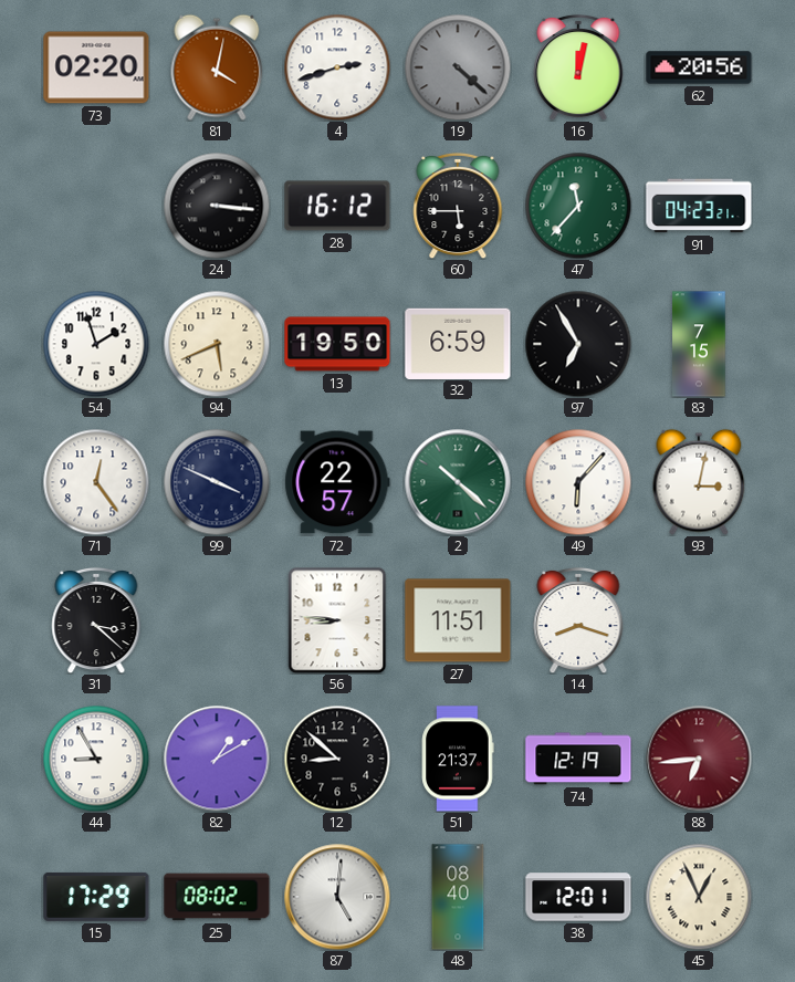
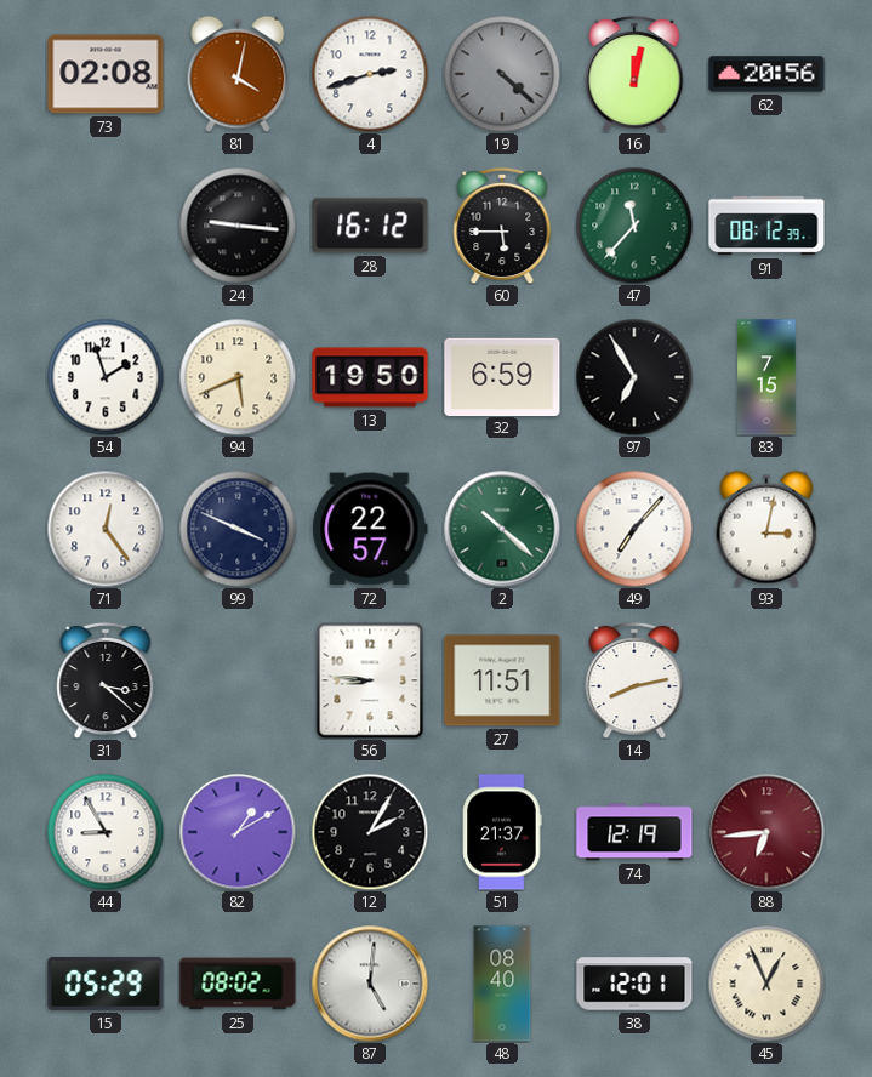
73: 02:20 -> 02:08 (106, 74)
24: 3:16 -> 9:16 (238, 226)
91: 04:23 -> 08:12 (766, 226)
49: 6:07 -> 7:07 (634, 529)
14: 8:18 -> 8:13 (634, 680)
12: 8:52 -> 2:05 (370, 832)
15: 17:29 -> 05:29 (106, 984)
